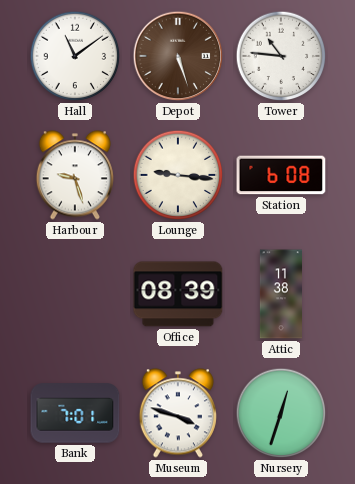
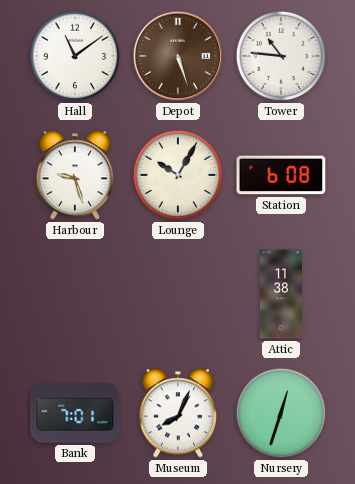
Lounge: 9:16 -> 10:05 (178, 175)
Office: 08:39 -> none (178, 294)
Museum: 3:48 -> 8:04 (178, 413)
